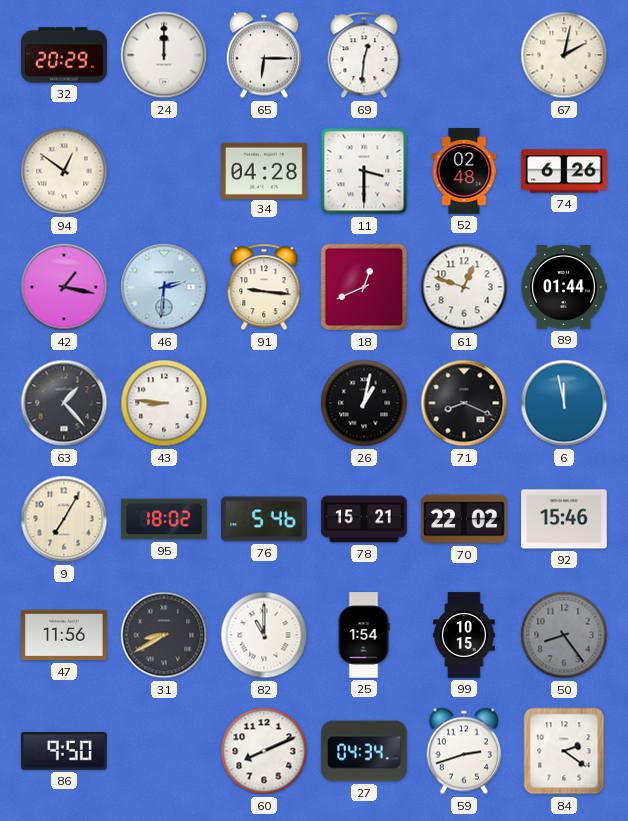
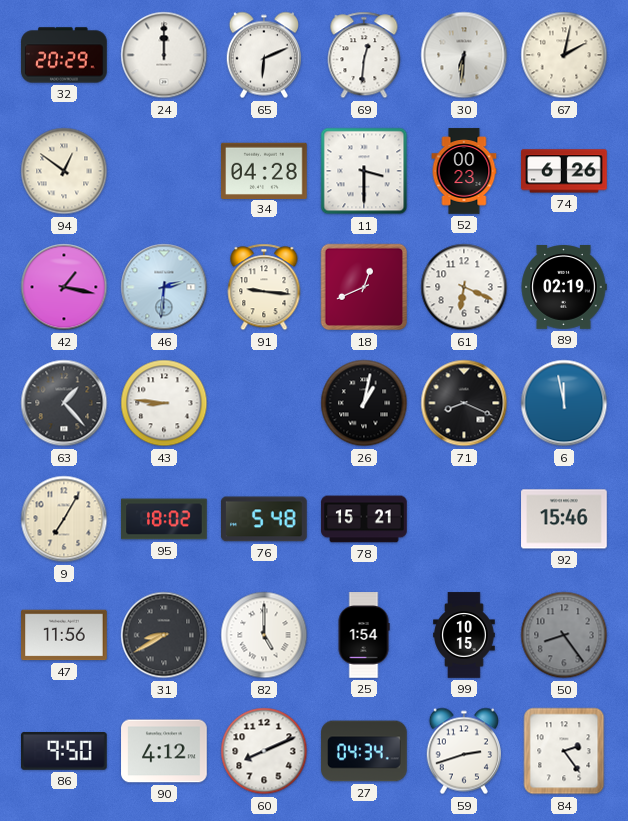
65: 6:15 -> 6:11 (263, 55)
30: none -> 6:31 (464, 55)
52: 02:48 -> 00:23 (464, 171)
61: 12:48 -> 6:19 (464, 287)
89: 01:44 -> 02:19 (564, 288)
76: 5:46 -> 5:48 (265, 519)
70: 22:02 -> none (464, 519)
82: 11:00 -> 5:00 (264, 635)
90: none -> 4:12 (164, 751)
84: 2:21 -> 2:24 (564, 751)
